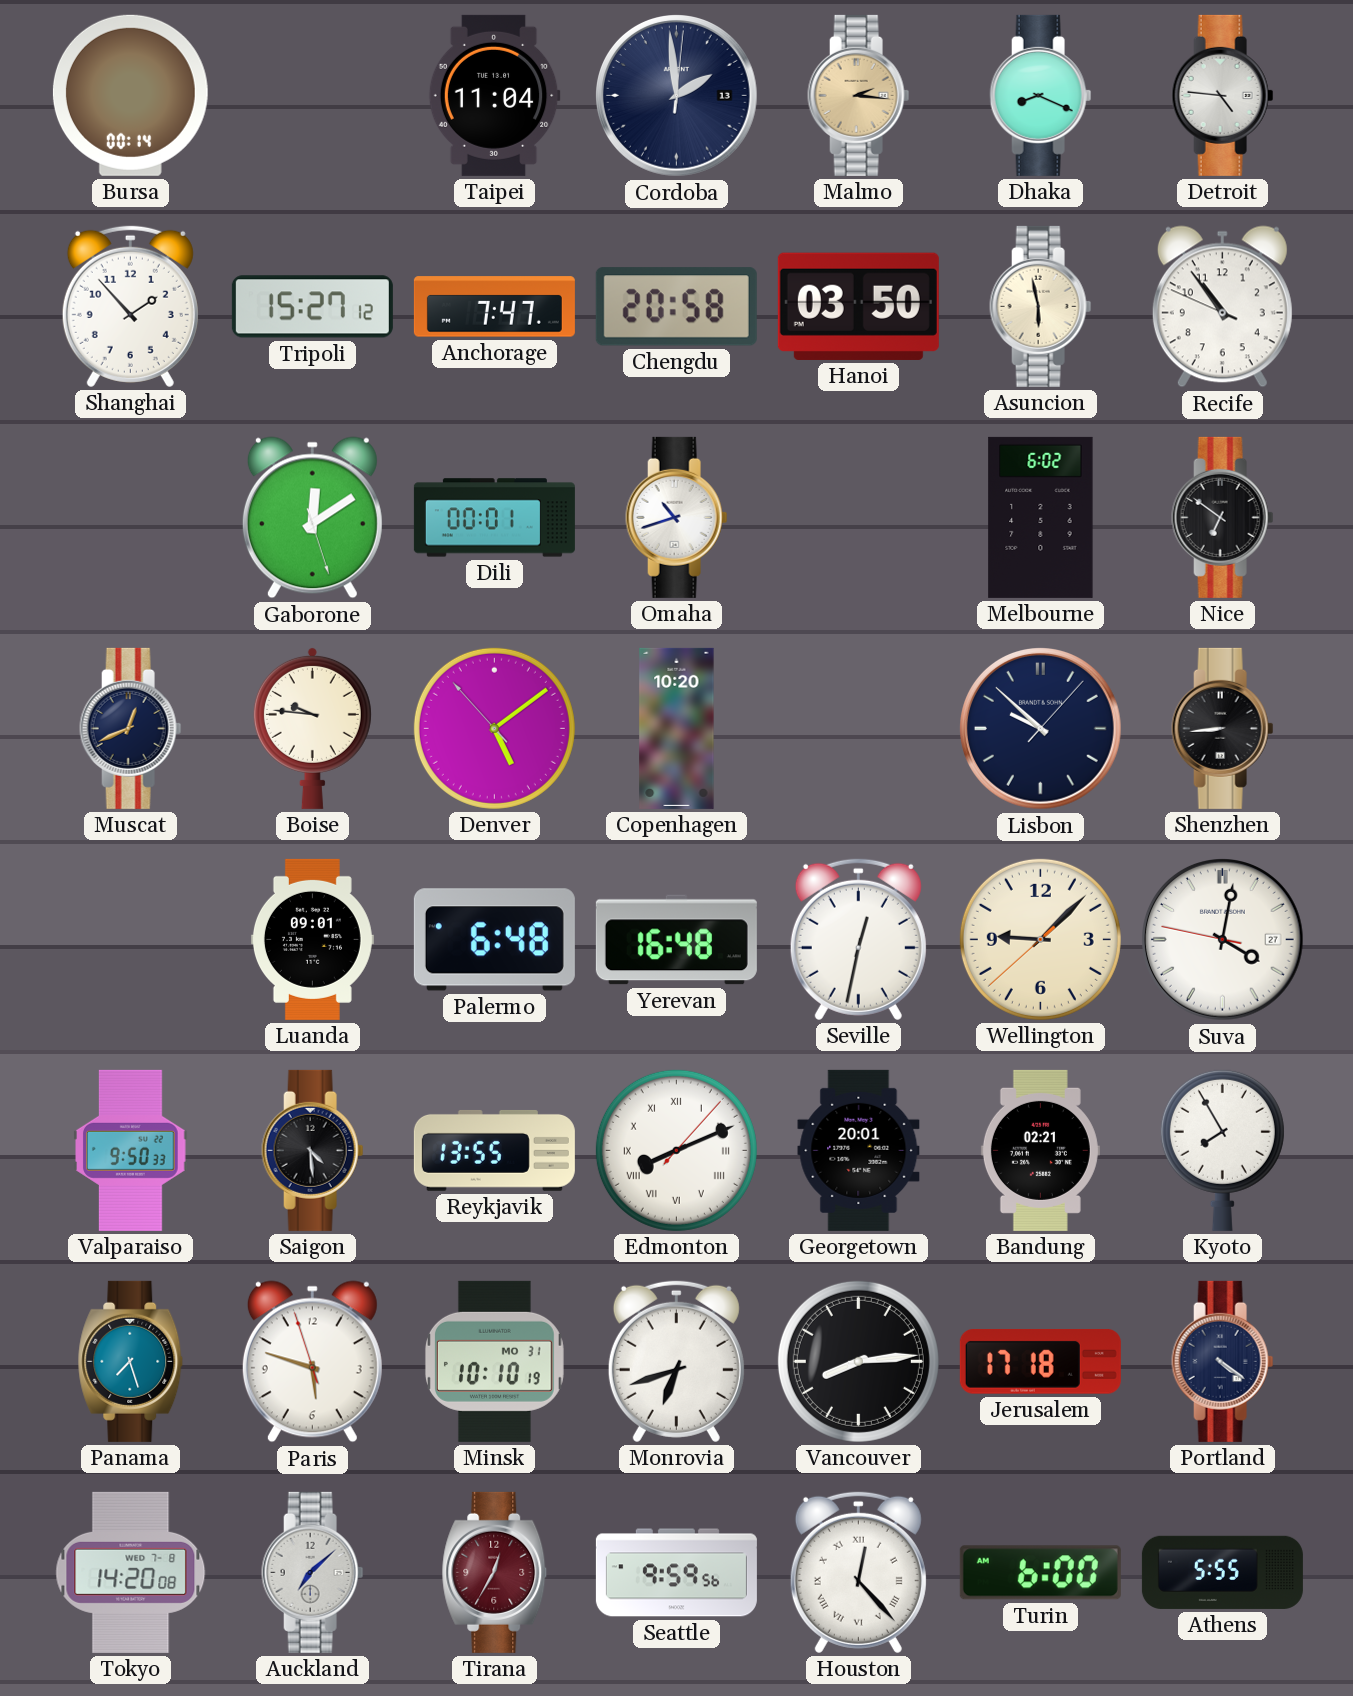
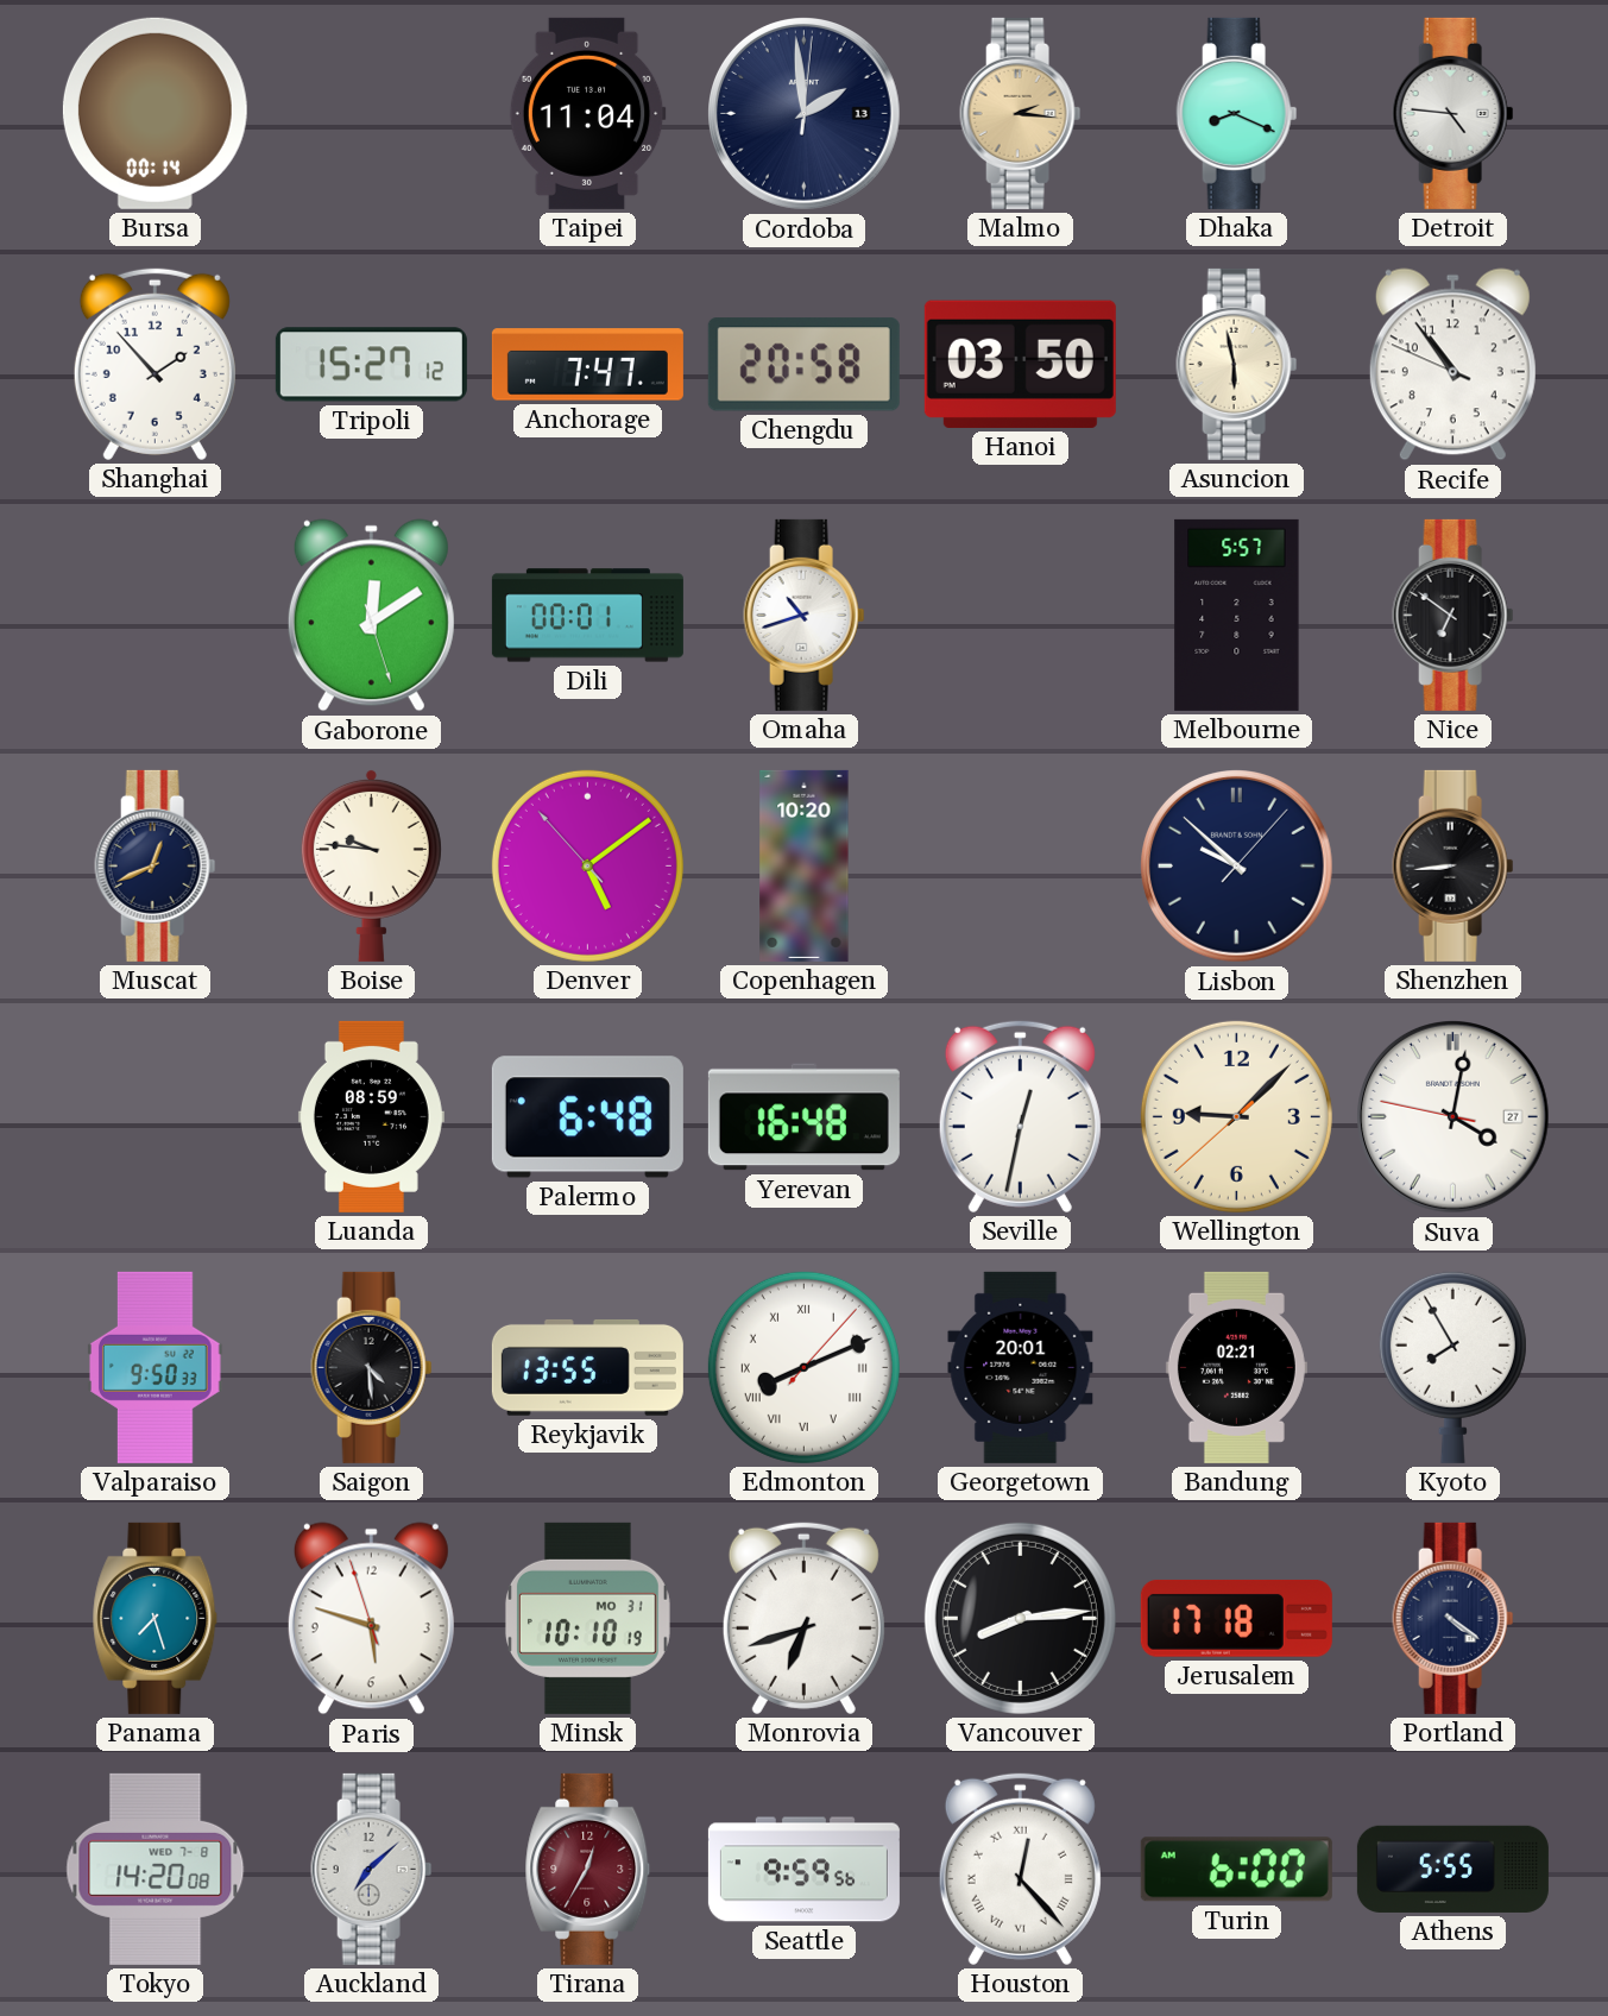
Melbourne: 6:02 -> 5:57 (1237, 615)
Luanda: 09:01 -> 08:59 (371, 1116)
